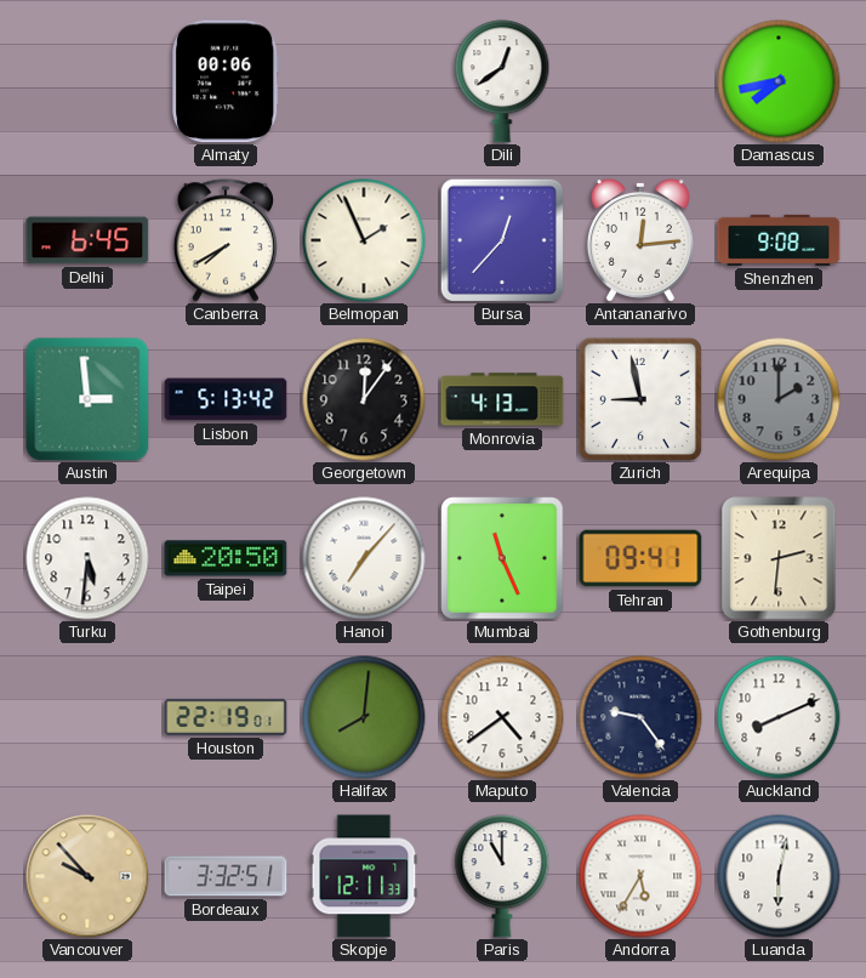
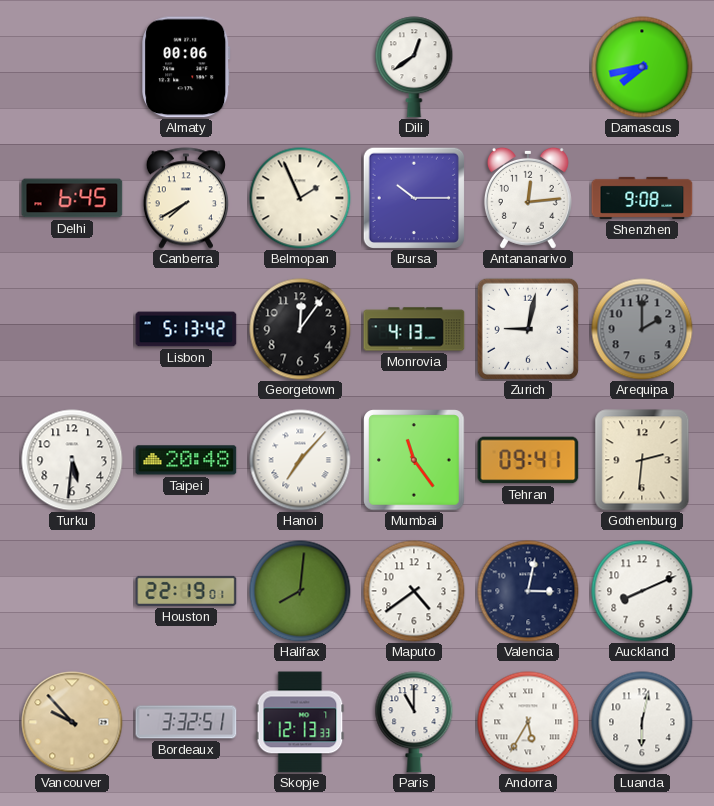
Bursa: 12:37 -> 10:15 (413, 197)
Austin: 2:59 -> none (87, 399)
Zurich: 8:58 -> 9:02 (528, 329)
Taipei: 20:50 -> 20:48 (186, 460)
Mumbai: 11:26 -> 11:24 (414, 460)
Valencia: 9:24 -> 3:02 (528, 591)
Skopje: 12:11 -> 12:13 (300, 722)
